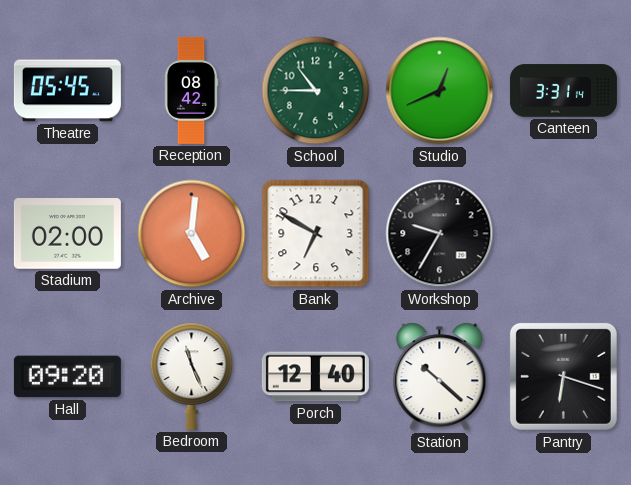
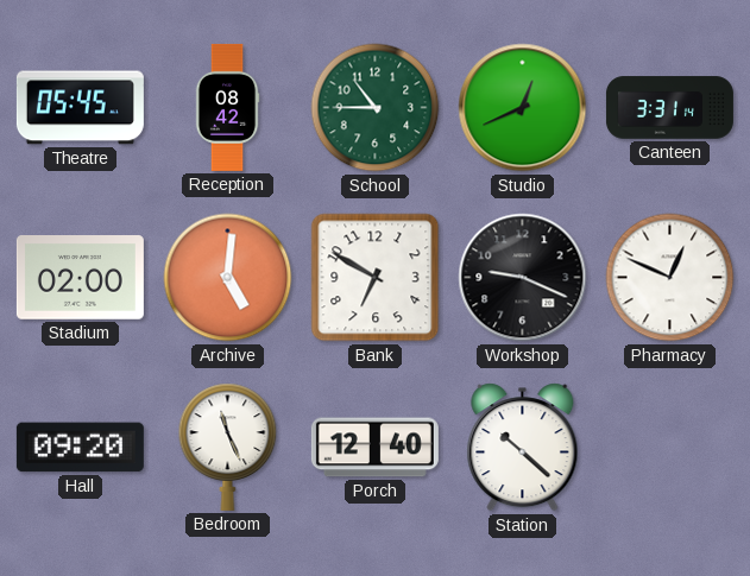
Workshop: 9:35 -> 9:19 (523, 278)
Pharmacy: none -> 12:49 (670, 278)
Pantry: 6:18 -> none (563, 376)
